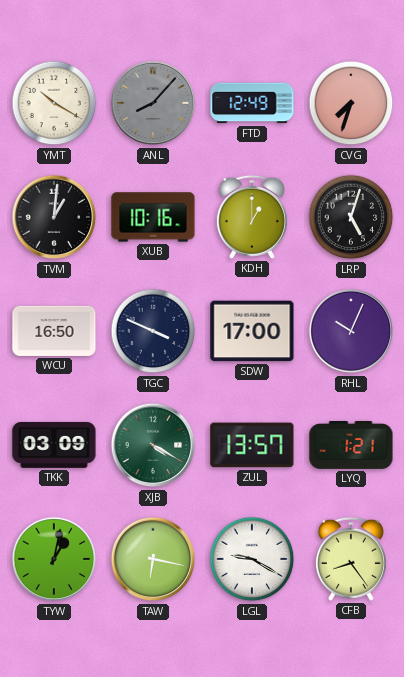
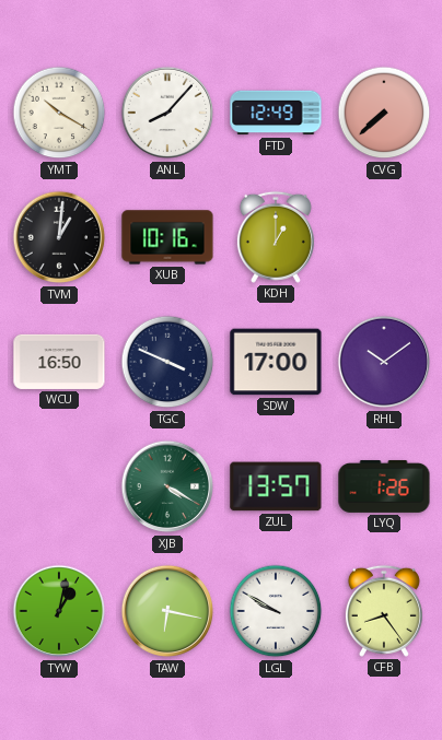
ANL dial: grey -> white (167, 113)
CVG: 7:33 -> 7:38 (384, 113)
LRP: 5:03 -> none (351, 217)
RHL: 10:04 -> 10:09 (384, 362)
TKK: 03:09 -> none (54, 445)
LYQ: 1:21 -> 1:26 (384, 486)
LGL: 9:20 -> 9:50 (276, 611)
